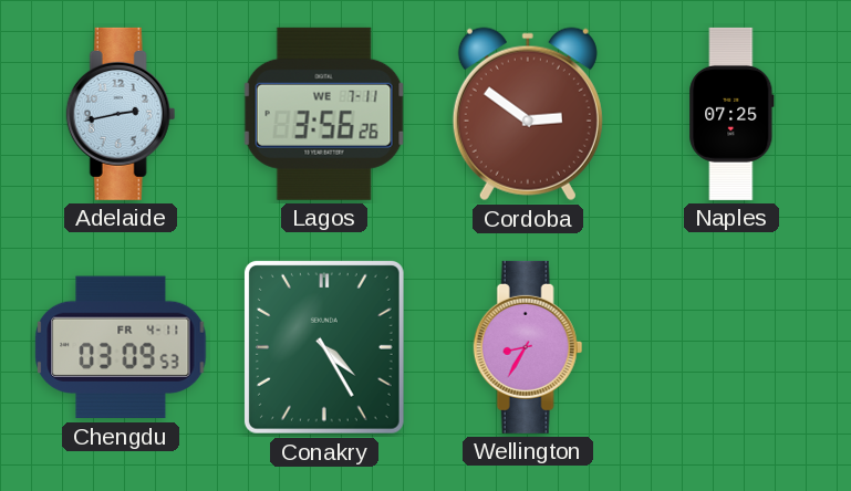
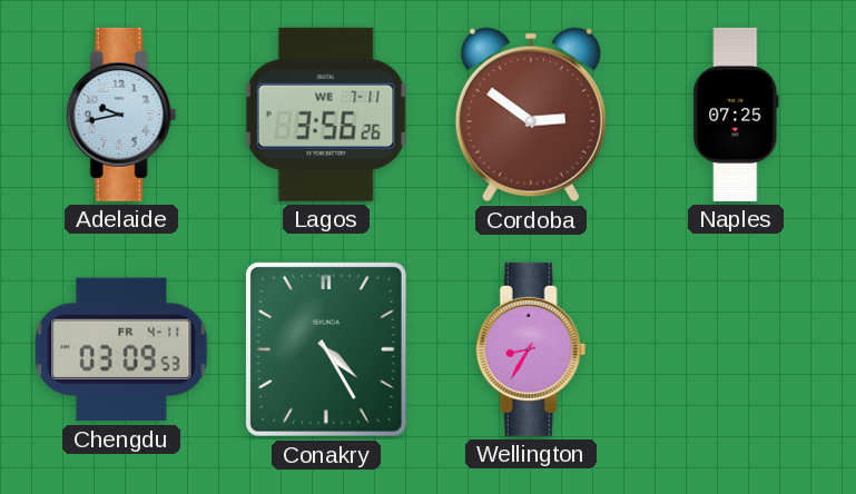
Adelaide: 2:43 -> 9:43 (121, 115)
